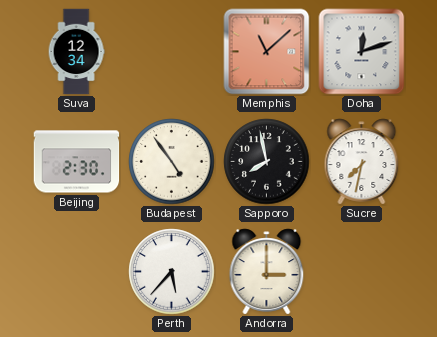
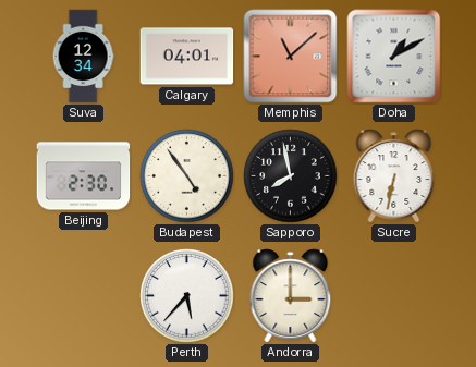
Calgary: none -> 04:01 (187, 57)
Doha: 12:12 -> 1:10 (394, 57)
Sucre: 7:32 -> 6:32 (394, 176)
